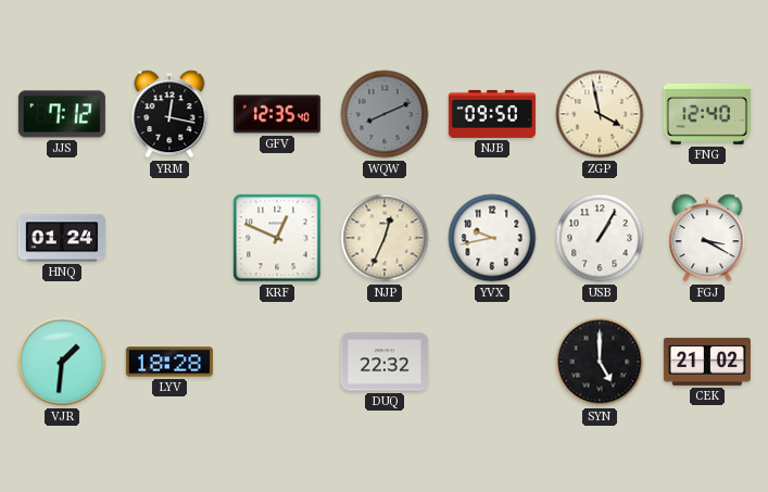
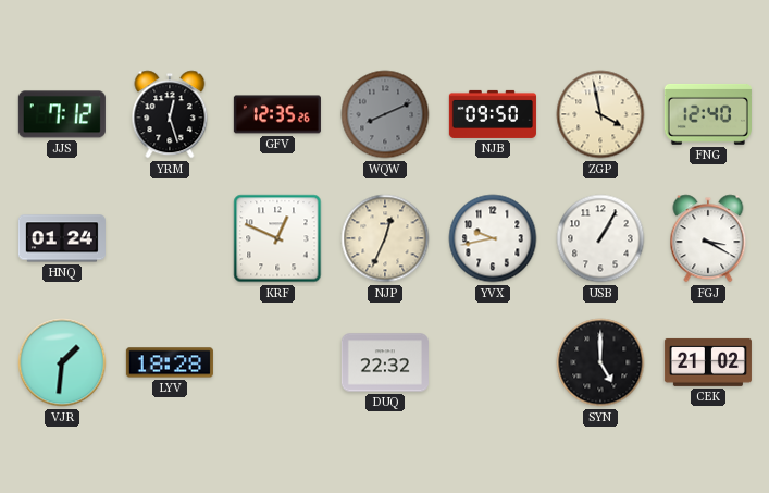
YRM: 12:17 -> 12:27 (170, 114)
GFV: 12:35:40 -> 12:35:26 (277, 114)
